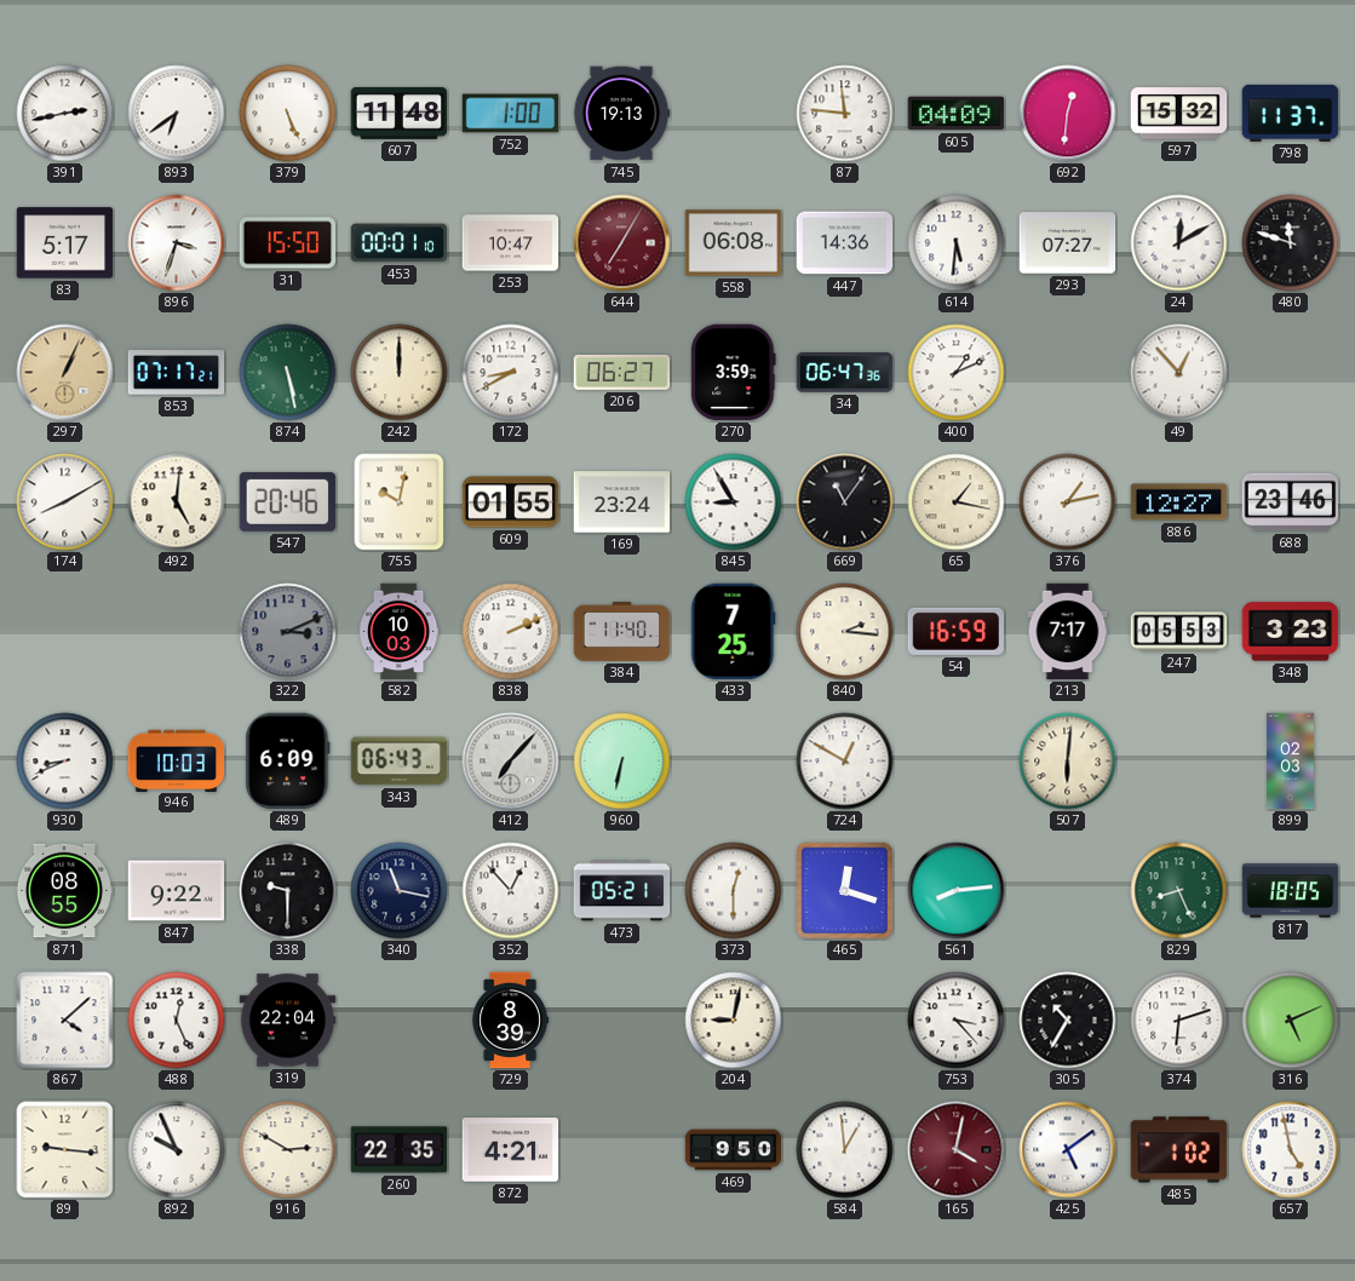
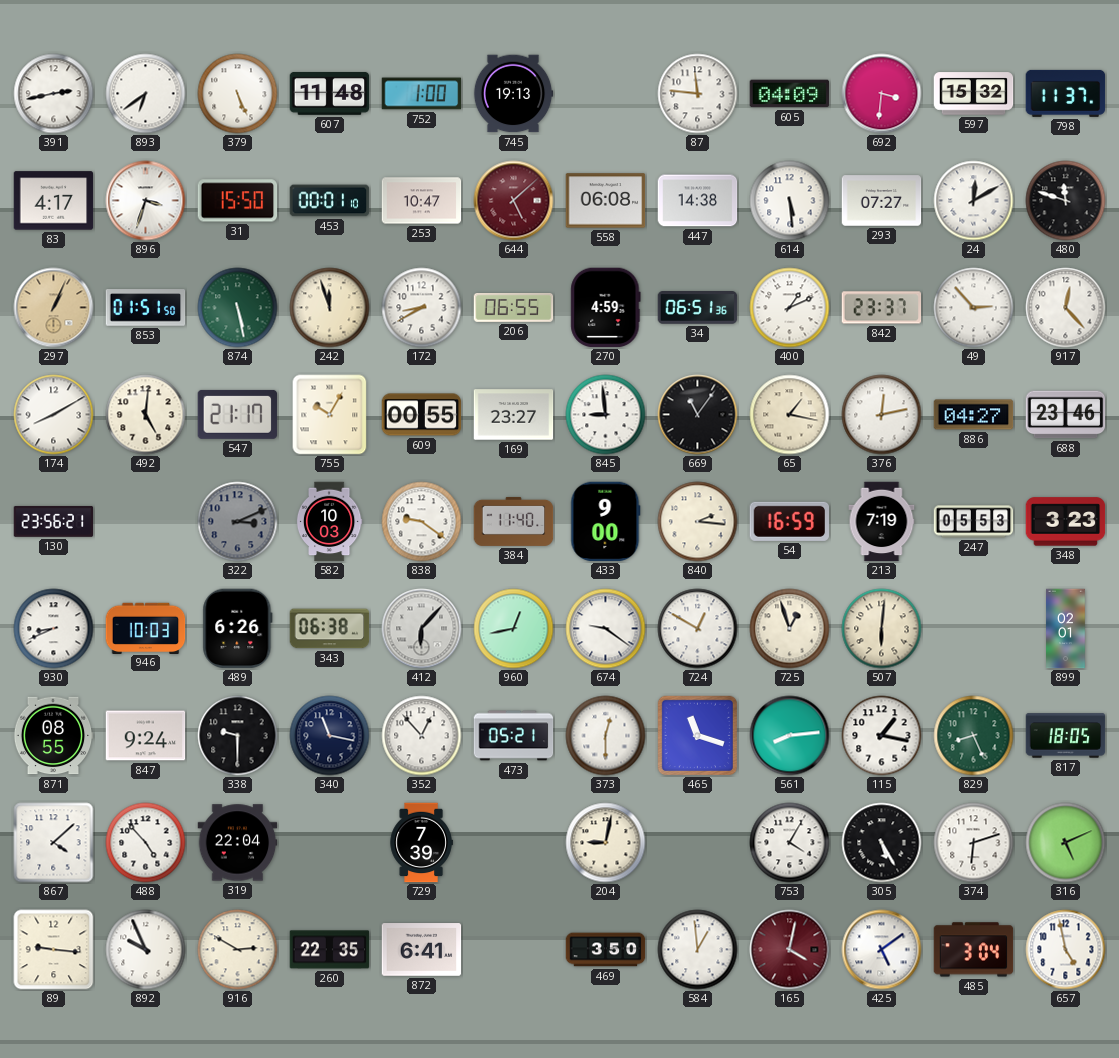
692: 12:31 -> 3:31 (882, 94)
83: 5:17 -> 4:17 (54, 201)
644: 7:05 -> 5:08 (514, 201)
447: 14:36 -> 14:38 (698, 201)
614: 5:31 -> 5:29 (790, 201)
853: 07:17 -> 01:51 (146, 308)
242: 12:00 -> 11:57 (330, 308)
206: 06:27 -> 06:55 (514, 308)
270: 3:59 -> 4:59 (606, 308)
34: 06:47 -> 06:51 (698, 308)
842: none -> 23:37 (882, 308)
49: 12:53 -> 2:53 (974, 308)
917: none -> 12:23 (1066, 308)
547: 20:46 -> 21:17 (238, 414)
755: 10:02 -> 10:05 (330, 415)
609: 01:55 -> 00:55 (422, 415)
169: 23:24 -> 23:27 (514, 415)
845: 8:55 -> 8:59 (606, 415)
376: 1:13 -> 12:13 (882, 415)
886: 12:27 -> 04:27 (974, 415)
130: none -> 23:56 (54, 522)
838: 2:11 -> 9:21 (422, 522)
433: 7:25 -> 9:00 (606, 522)
213: 7:17 -> 7:19 (882, 522)
489: 6:09 -> 6:26 (238, 629)
343: 06:43 -> 06:38 (330, 629)
412: 7:07 -> 6:07 (422, 629)
960: 6:32 -> 12:43 (514, 629)
674: none -> 9:21 (606, 629)
725: none -> 12:57 (790, 629)
899: 02:03 -> 02:01 (1066, 629)
847: 9:22 -> 9:24 (146, 736)
465: 12:18 -> 11:18 (697, 735)
115: none -> 1:17 (882, 736)
488: 12:26 -> 4:53 (146, 843)
729: 8:39 -> 7:39 (421, 843)
753: 3:23 -> 4:05 (790, 843)
305: 10:35 -> 5:25 (882, 843)
872: 4:21 -> 6:41 (422, 950)
469: 9:50 -> 3:50 (606, 950)
485: 1:02 -> 3:04 (974, 950)
